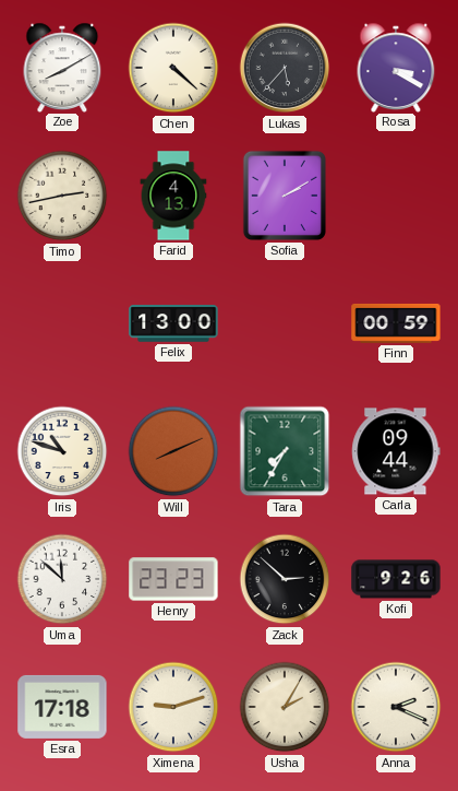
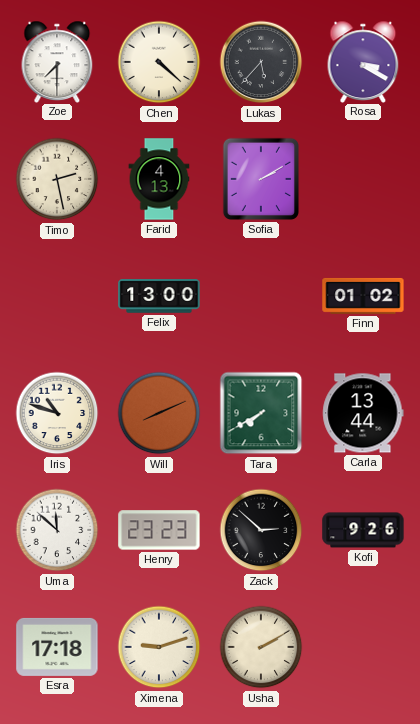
Zoe: 8:10 -> 7:30 (57, 61)
Timo: 2:43 -> 2:28 (57, 179)
Finn: 00:59 -> 01:02 (363, 296)
Tara: 7:35 -> 7:40 (261, 413)
Carla: 09:44 -> 13:44 (363, 413)
Usha: 2:05 -> 2:10 (261, 647)
Anna: 2:19 -> none (396, 707)
